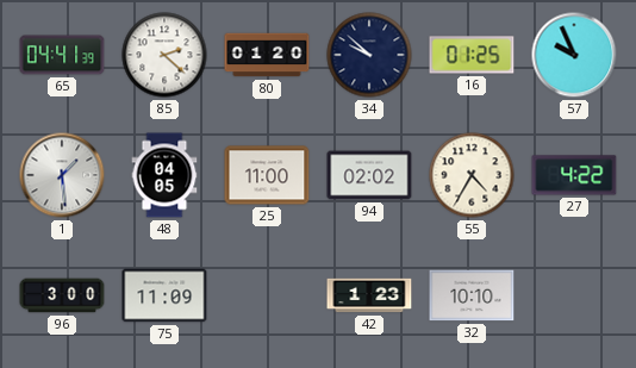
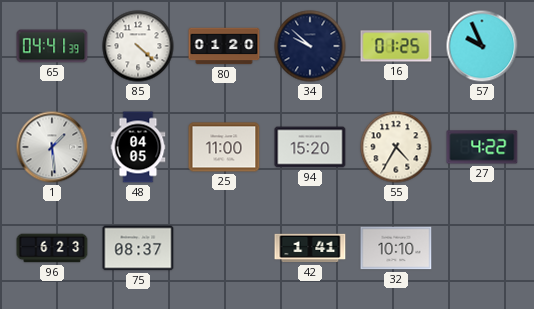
85: 2:22 -> 4:22 (138, 46)
94: 02:02 -> 15:20 (310, 147)
96: 3:00 -> 6:23 (52, 248)
75: 11:09 -> 08:37 (138, 248)
42: 1:23 -> 1:41 (310, 248)
